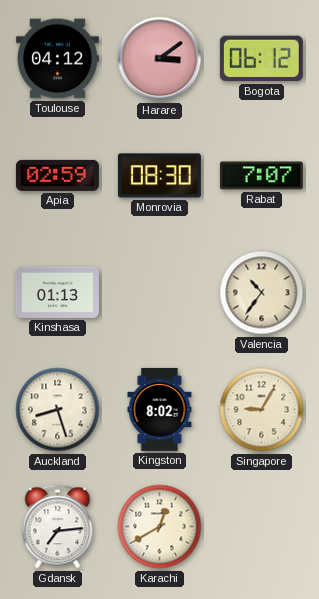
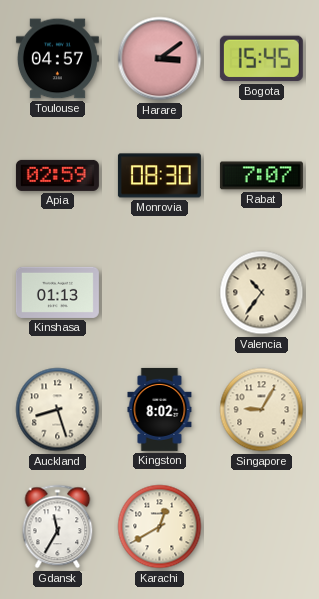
Toulouse: 04:12 -> 04:57 (57, 59)
Bogota: 06:12 -> 15:45 (261, 59)
Gdansk: 7:14 -> 11:35 (58, 527)
